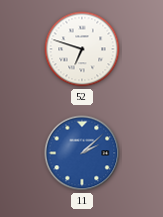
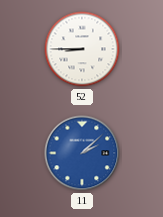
52: 6:48 -> 8:45 (82, 49)
